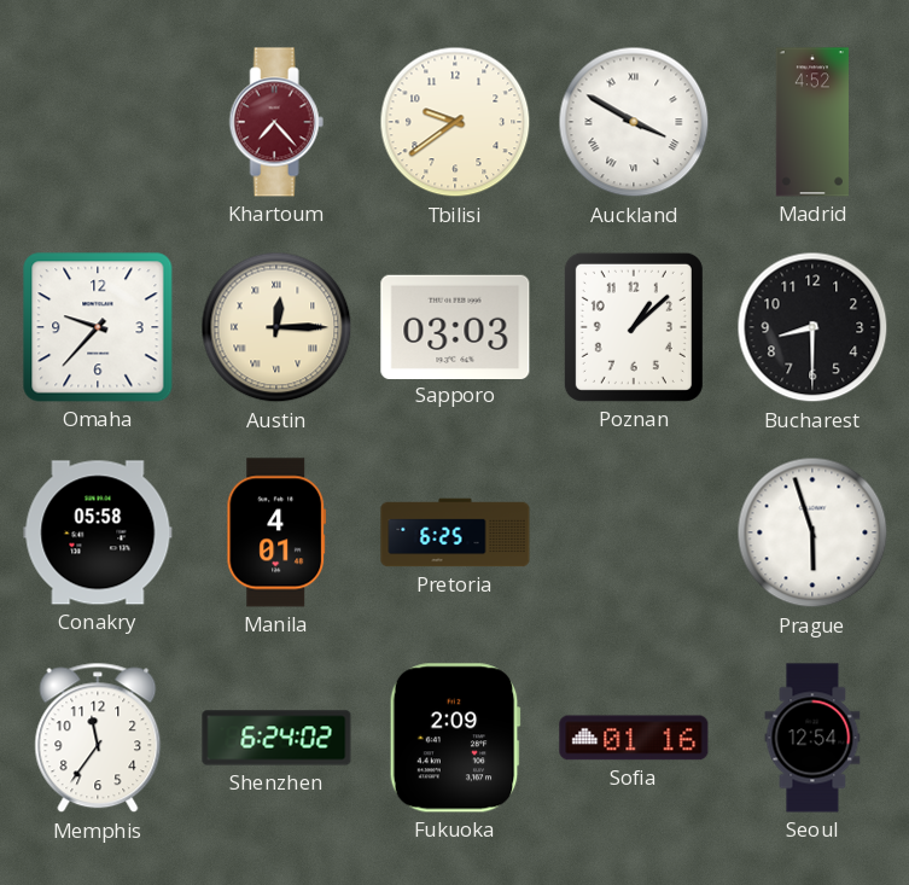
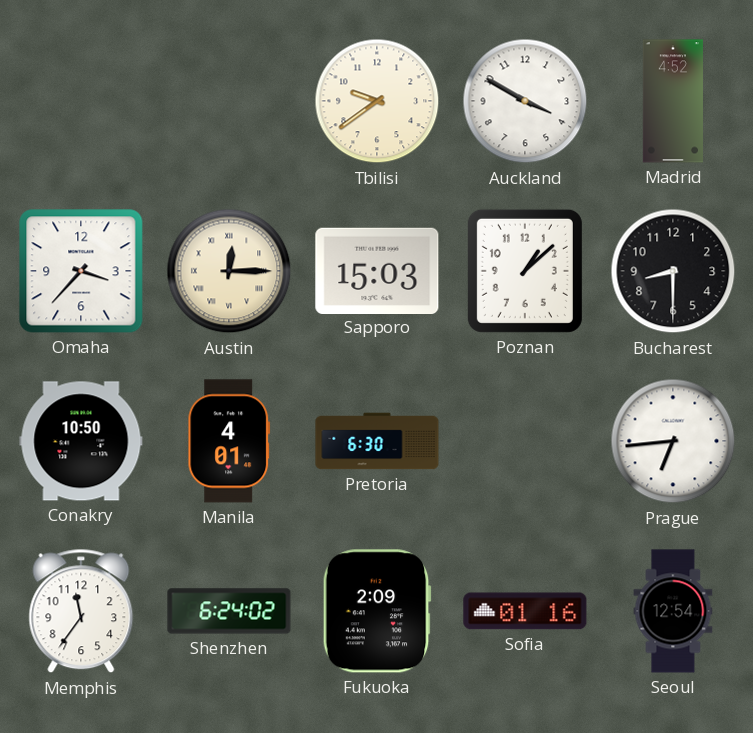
Khartoum: 7:23 -> none (276, 122)
Auckland numerals: Roman -> Arabic (525, 101)
Omaha: 9:37 -> 3:37 (81, 271)
Sapporo: 03:03 -> 15:03 (377, 270)
Conakry: 05:58 -> 10:50 (81, 441)
Pretoria: 6:25 -> 6:30 (377, 441)
Prague: 5:57 -> 6:44 (673, 441)
